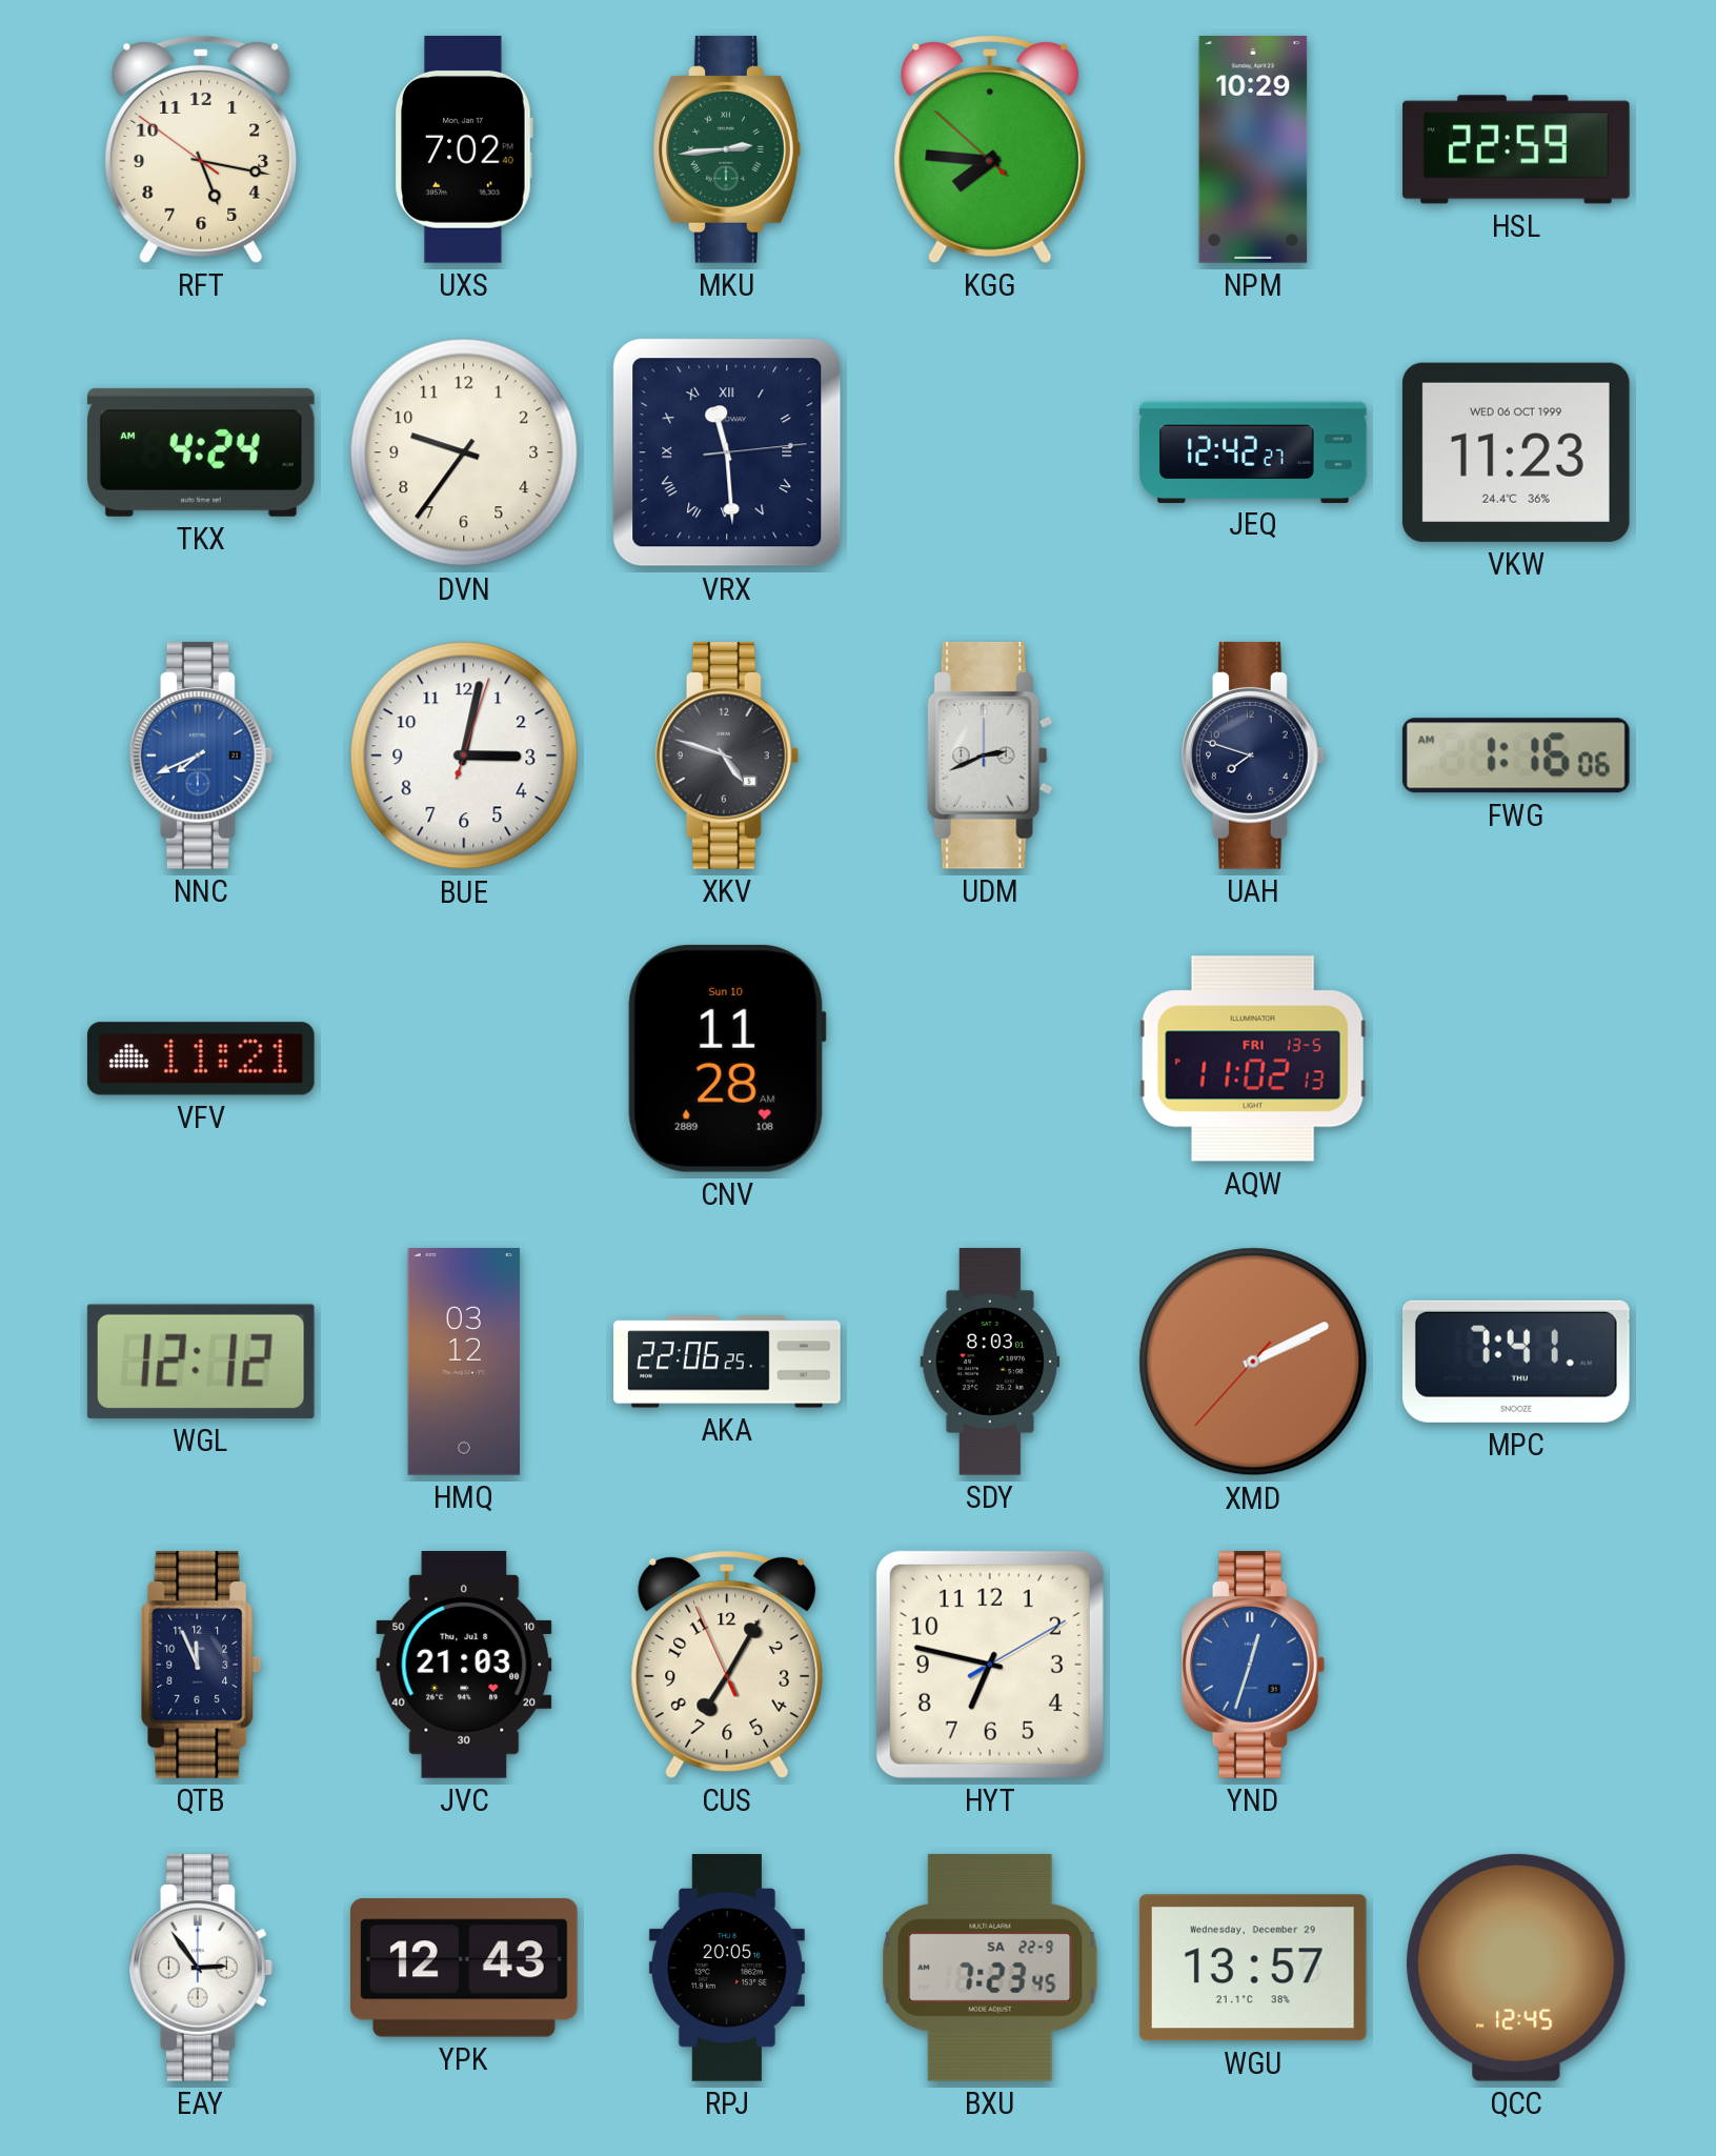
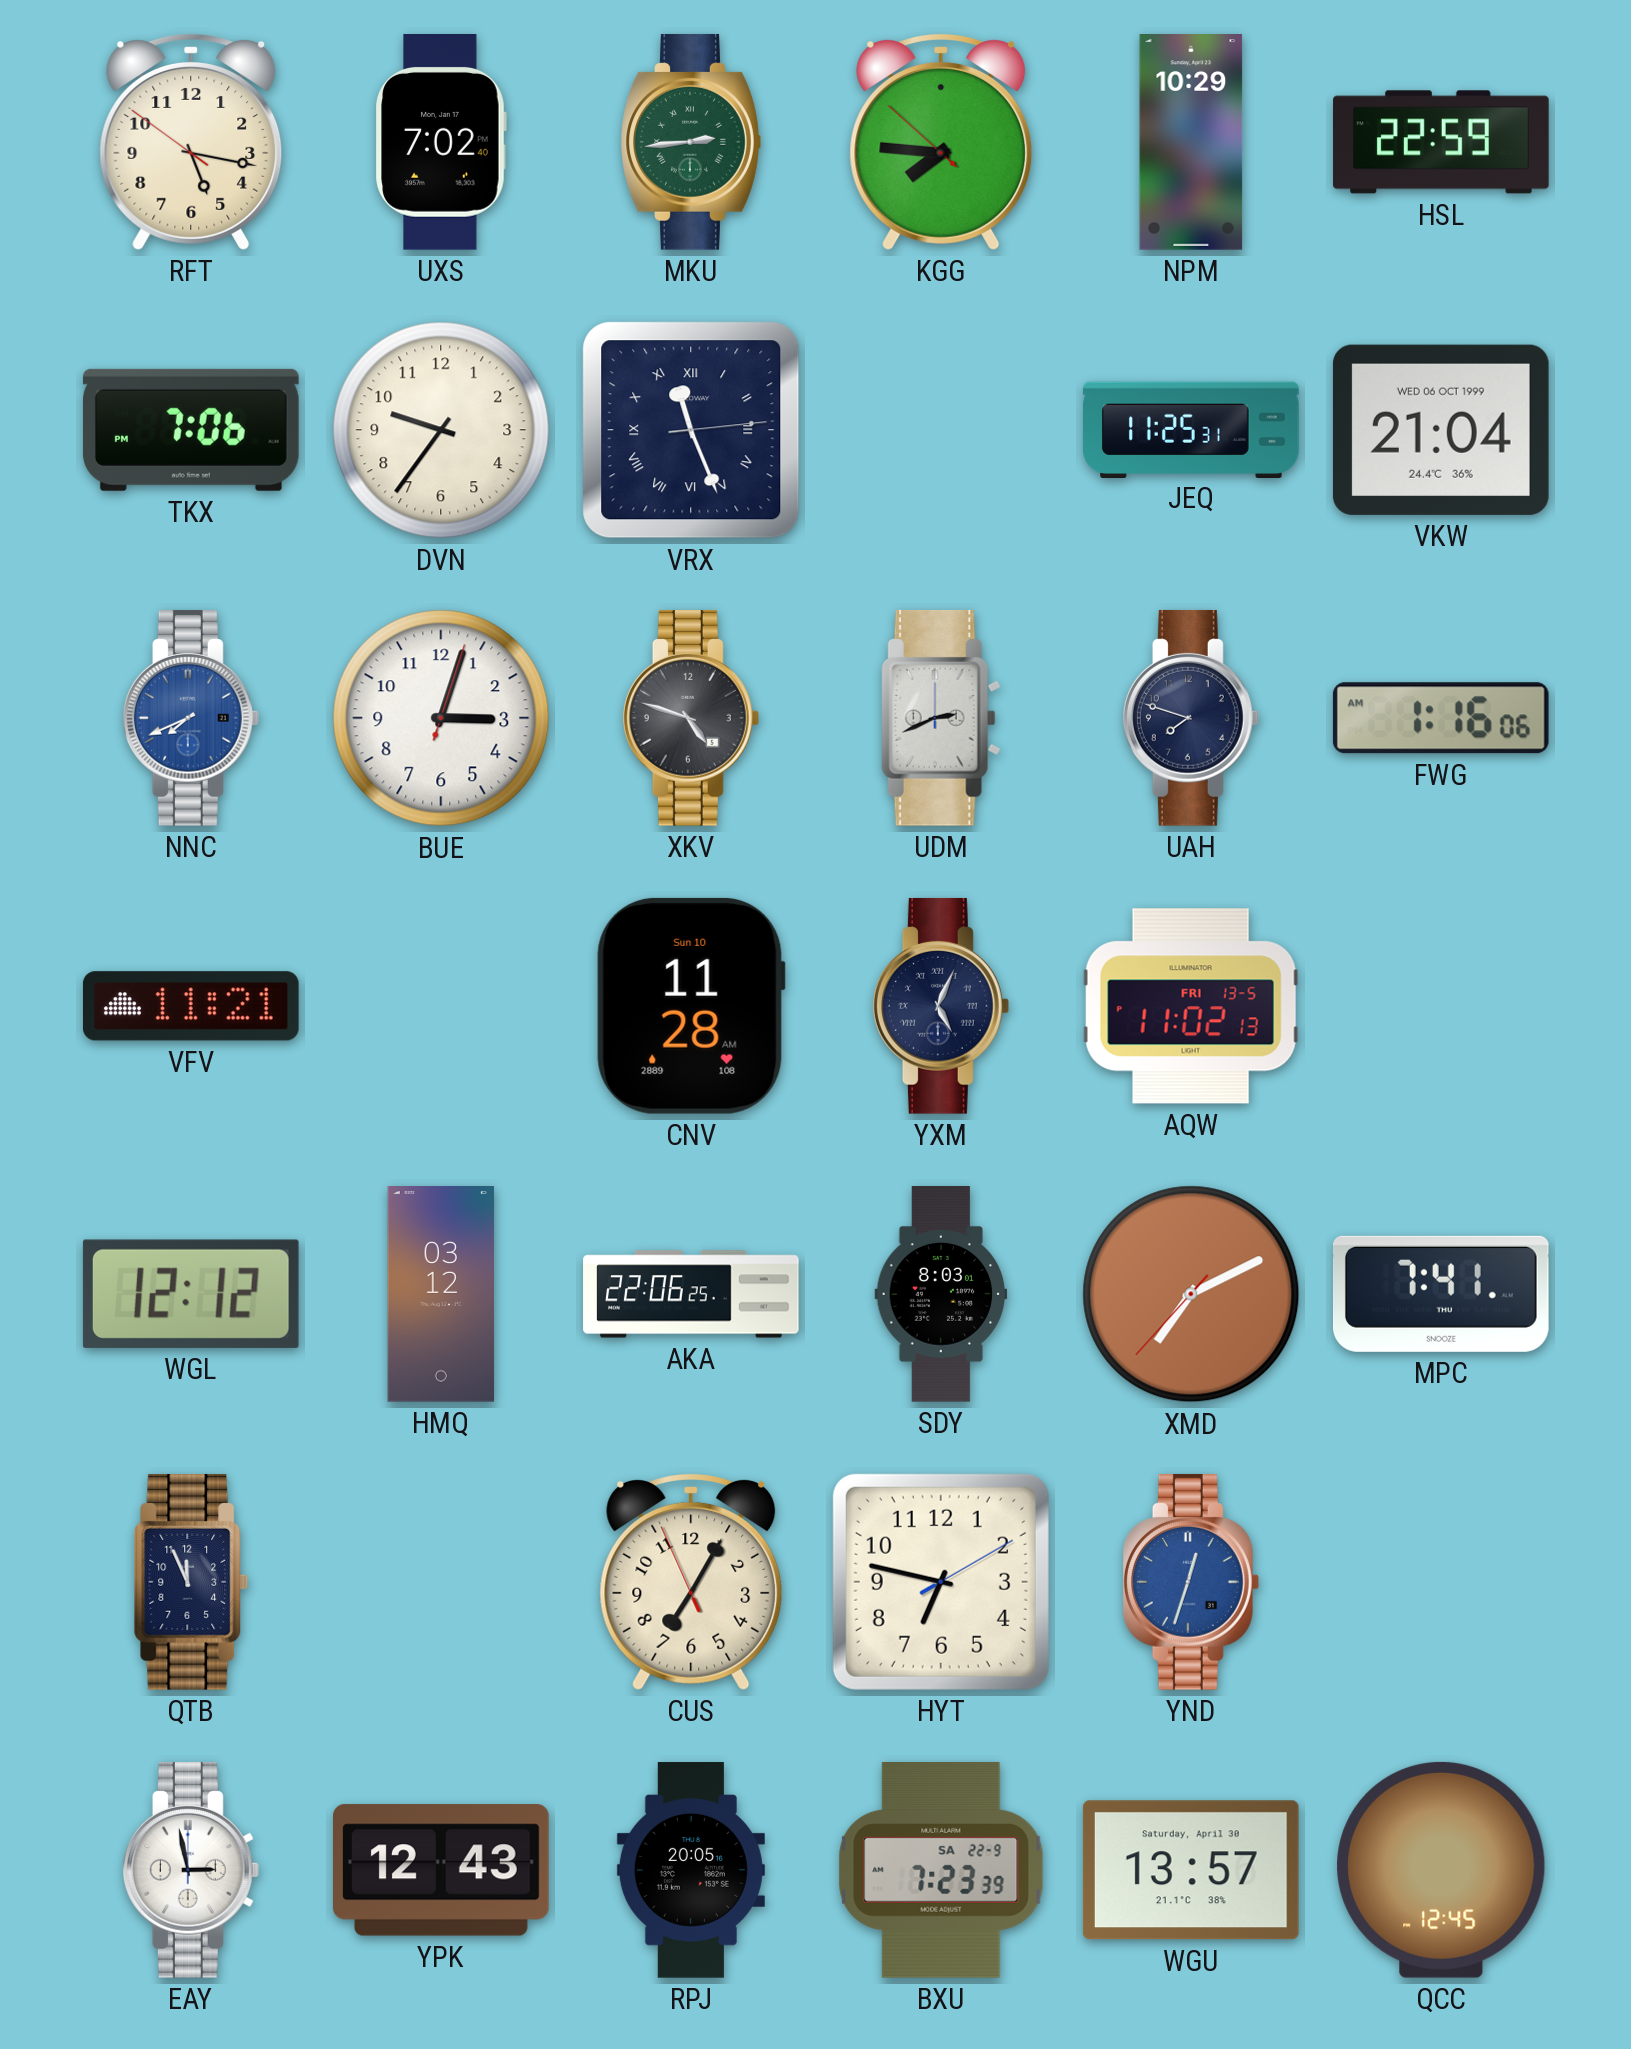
TKX: 4:24 -> 7:06 (191, 430)
VRX: 11:29 -> 11:26 (691, 430)
JEQ: 12:42 -> 11:25 (1191, 429)
VKW: 11:23 -> 21:04 (1441, 430)
BUE: 3:02 -> 3:03 (441, 718)
YXM: none -> 5:04 (941, 1006)
XMD: 2:10 -> 7:10 (1191, 1294)
JVC: 21:03 -> none (464, 1666)
EAY: 2:54 -> 2:58 (191, 1870)
BXU: 7:23:45 -> 7:23:39 (941, 1871)
WGU date: Wednesday, December 29 -> Saturday, April 30 (1191, 1870)
